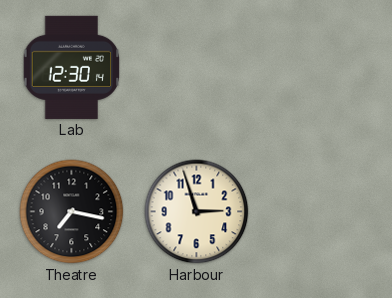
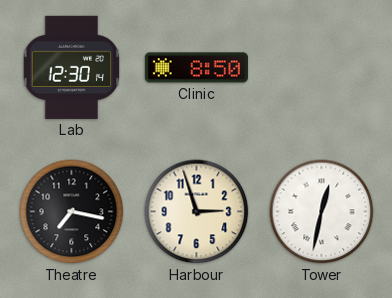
Clinic: none -> 8:50 (196, 68)
Tower: none -> 12:32 (322, 212)
